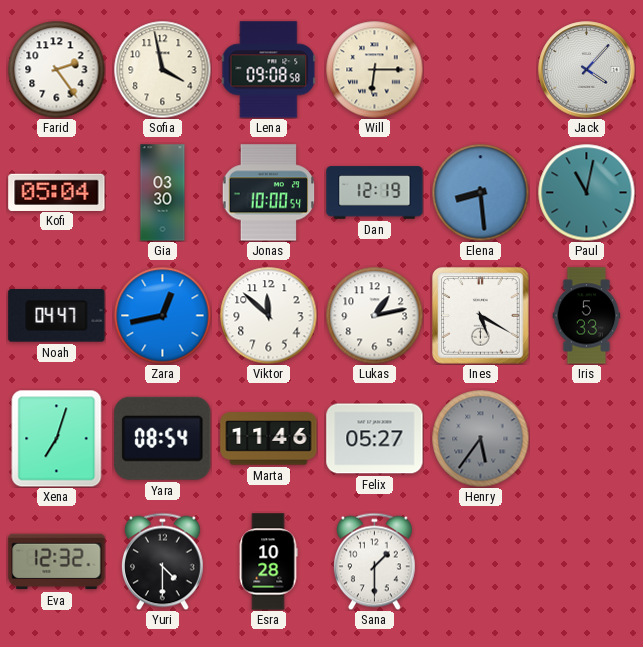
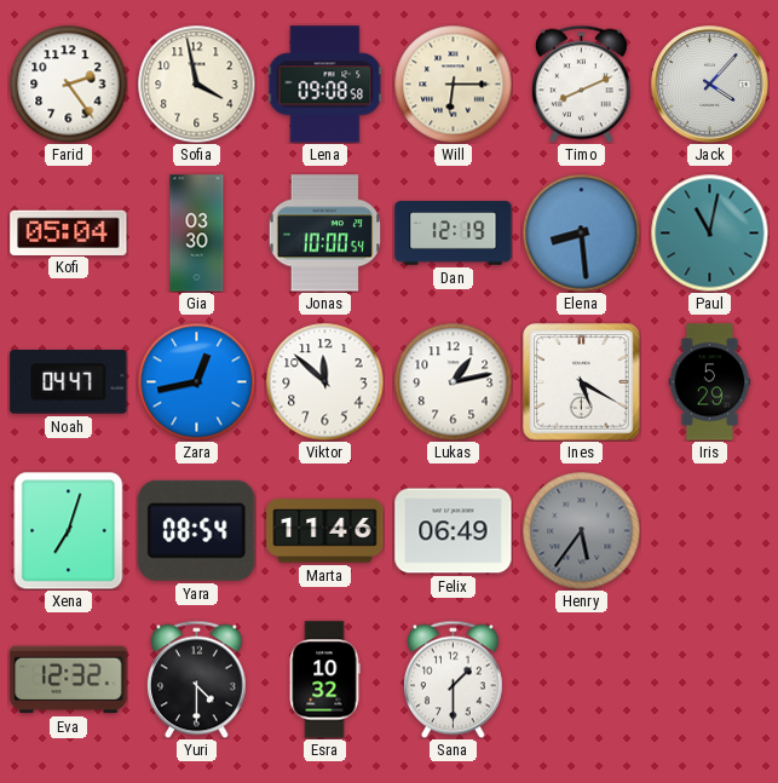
Timo: none -> 8:11 (581, 84)
Iris: 5:33 -> 5:29 (710, 382)
Felix: 05:27 -> 06:49 (454, 531)
Esra: 10:28 -> 10:32 (324, 680)
